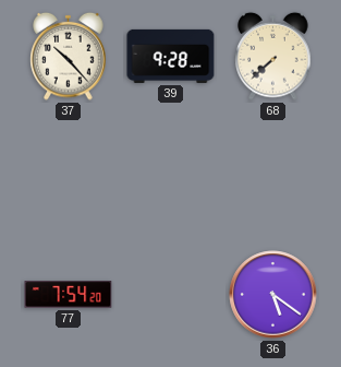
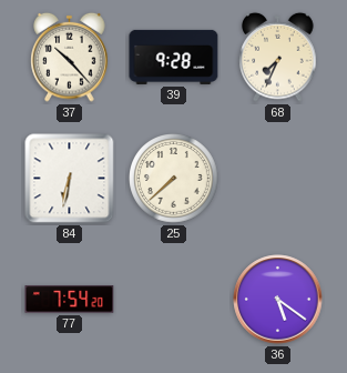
68: 7:38 -> 7:34 (278, 57)
84: none -> 6:32 (70, 179)
25: none -> 7:38 (174, 179)
